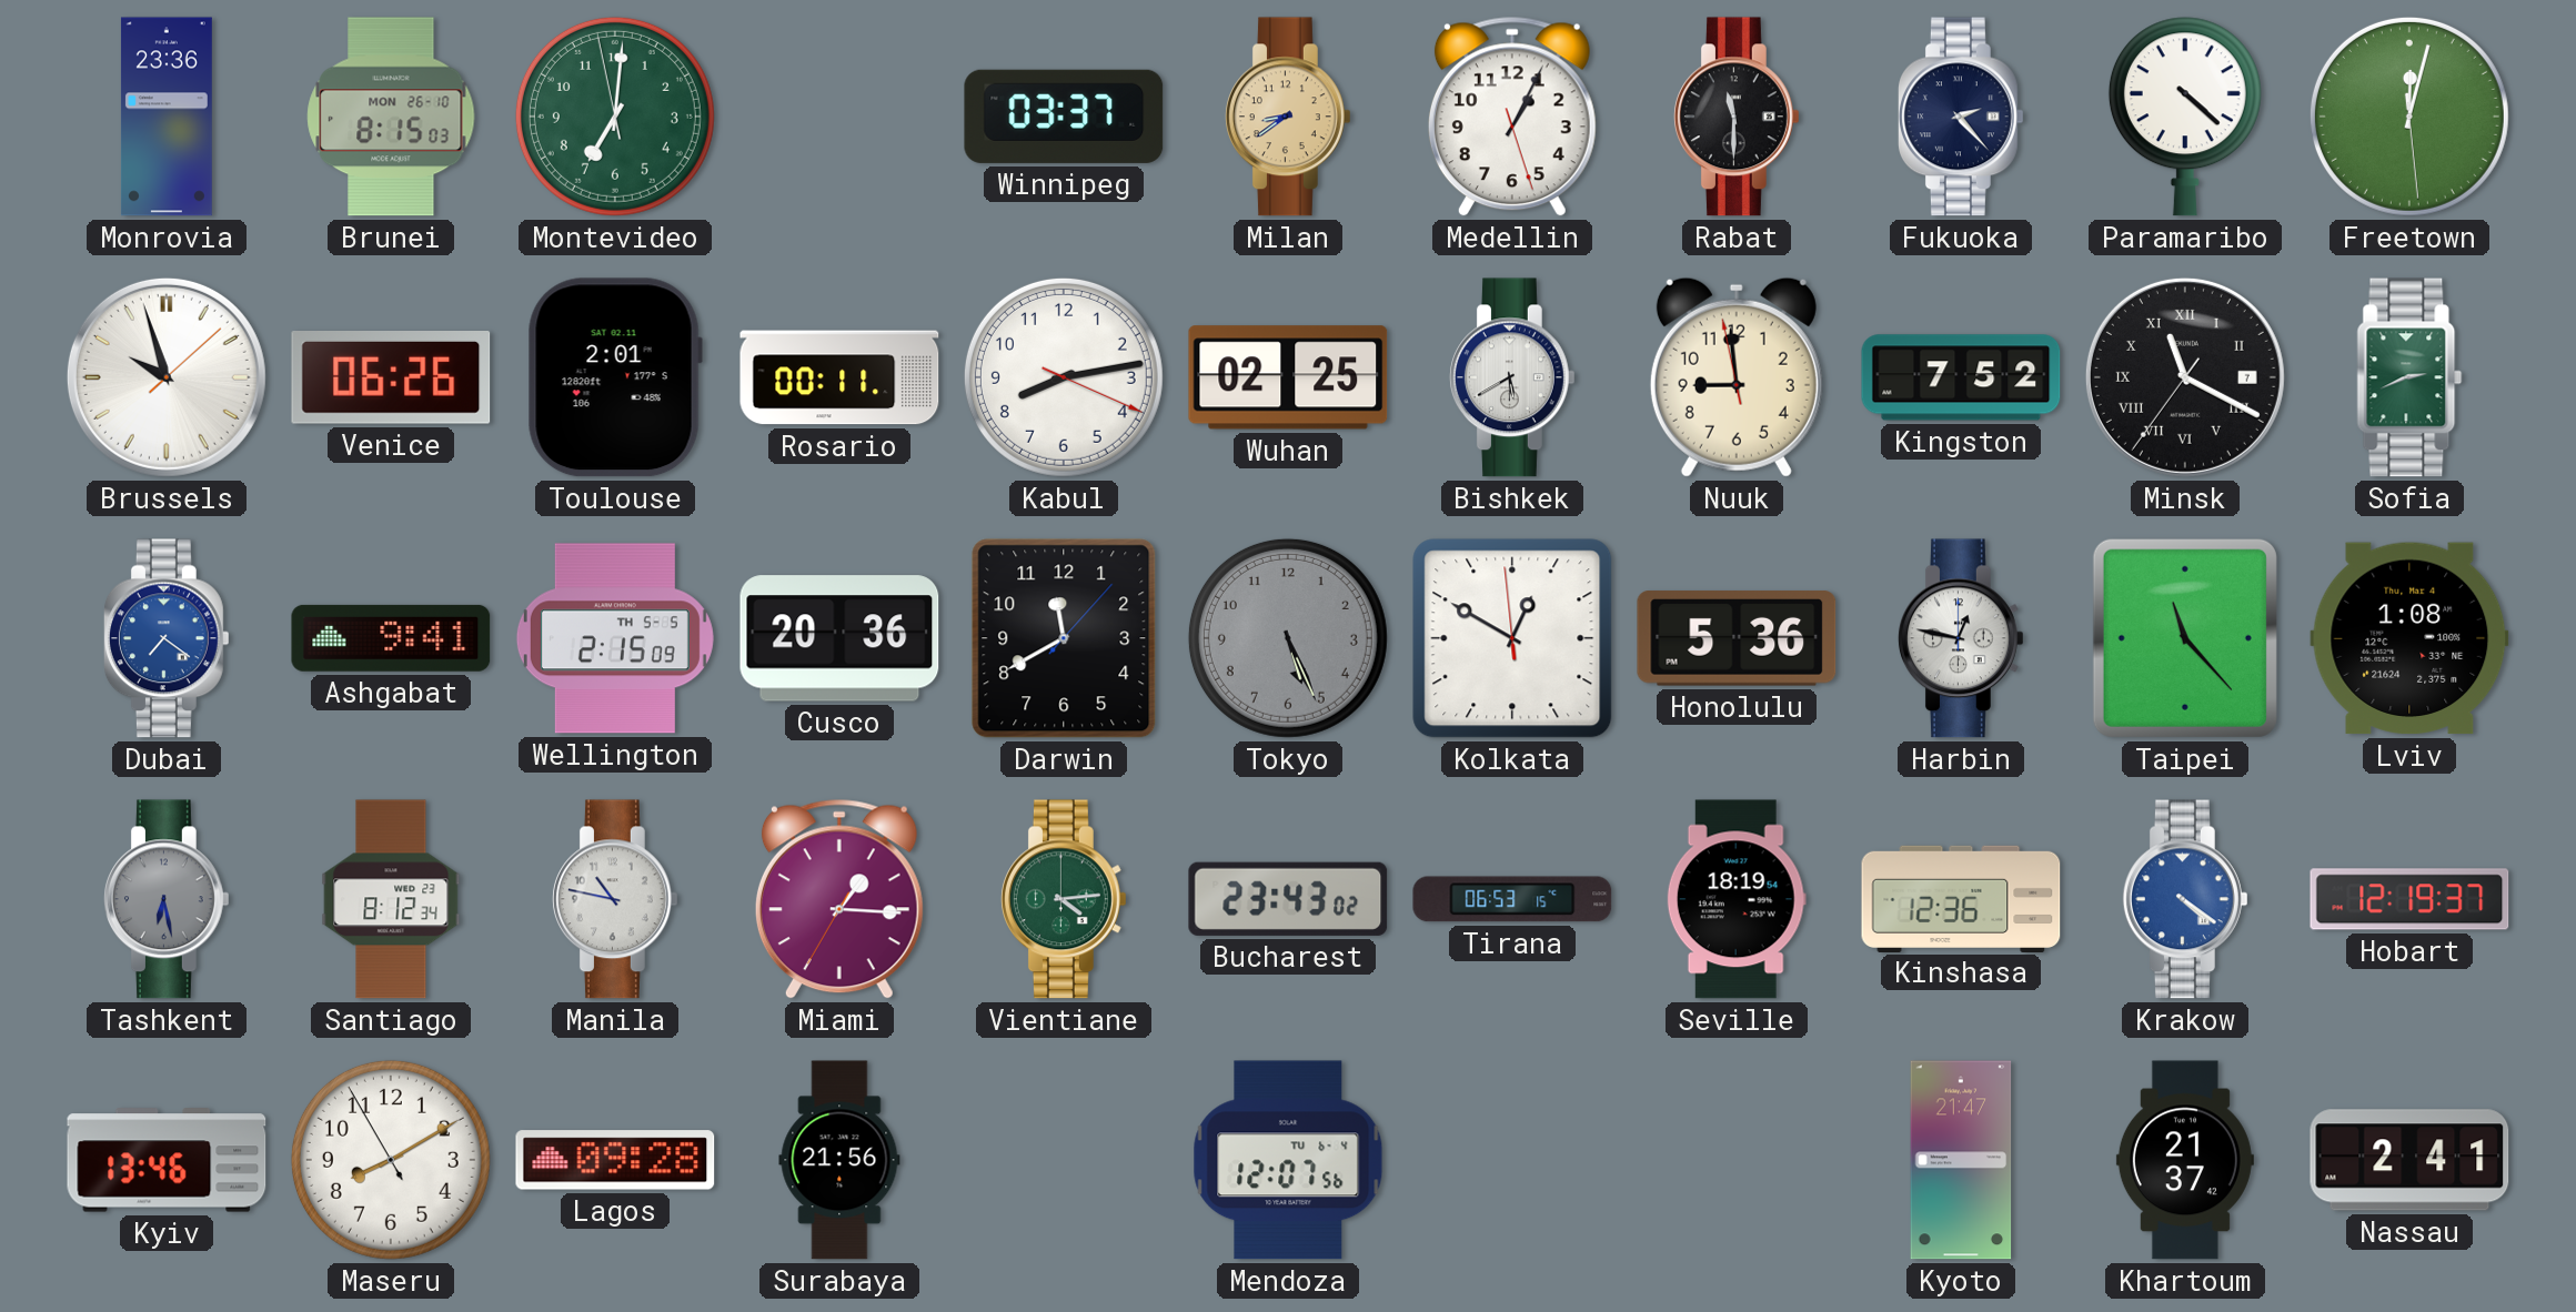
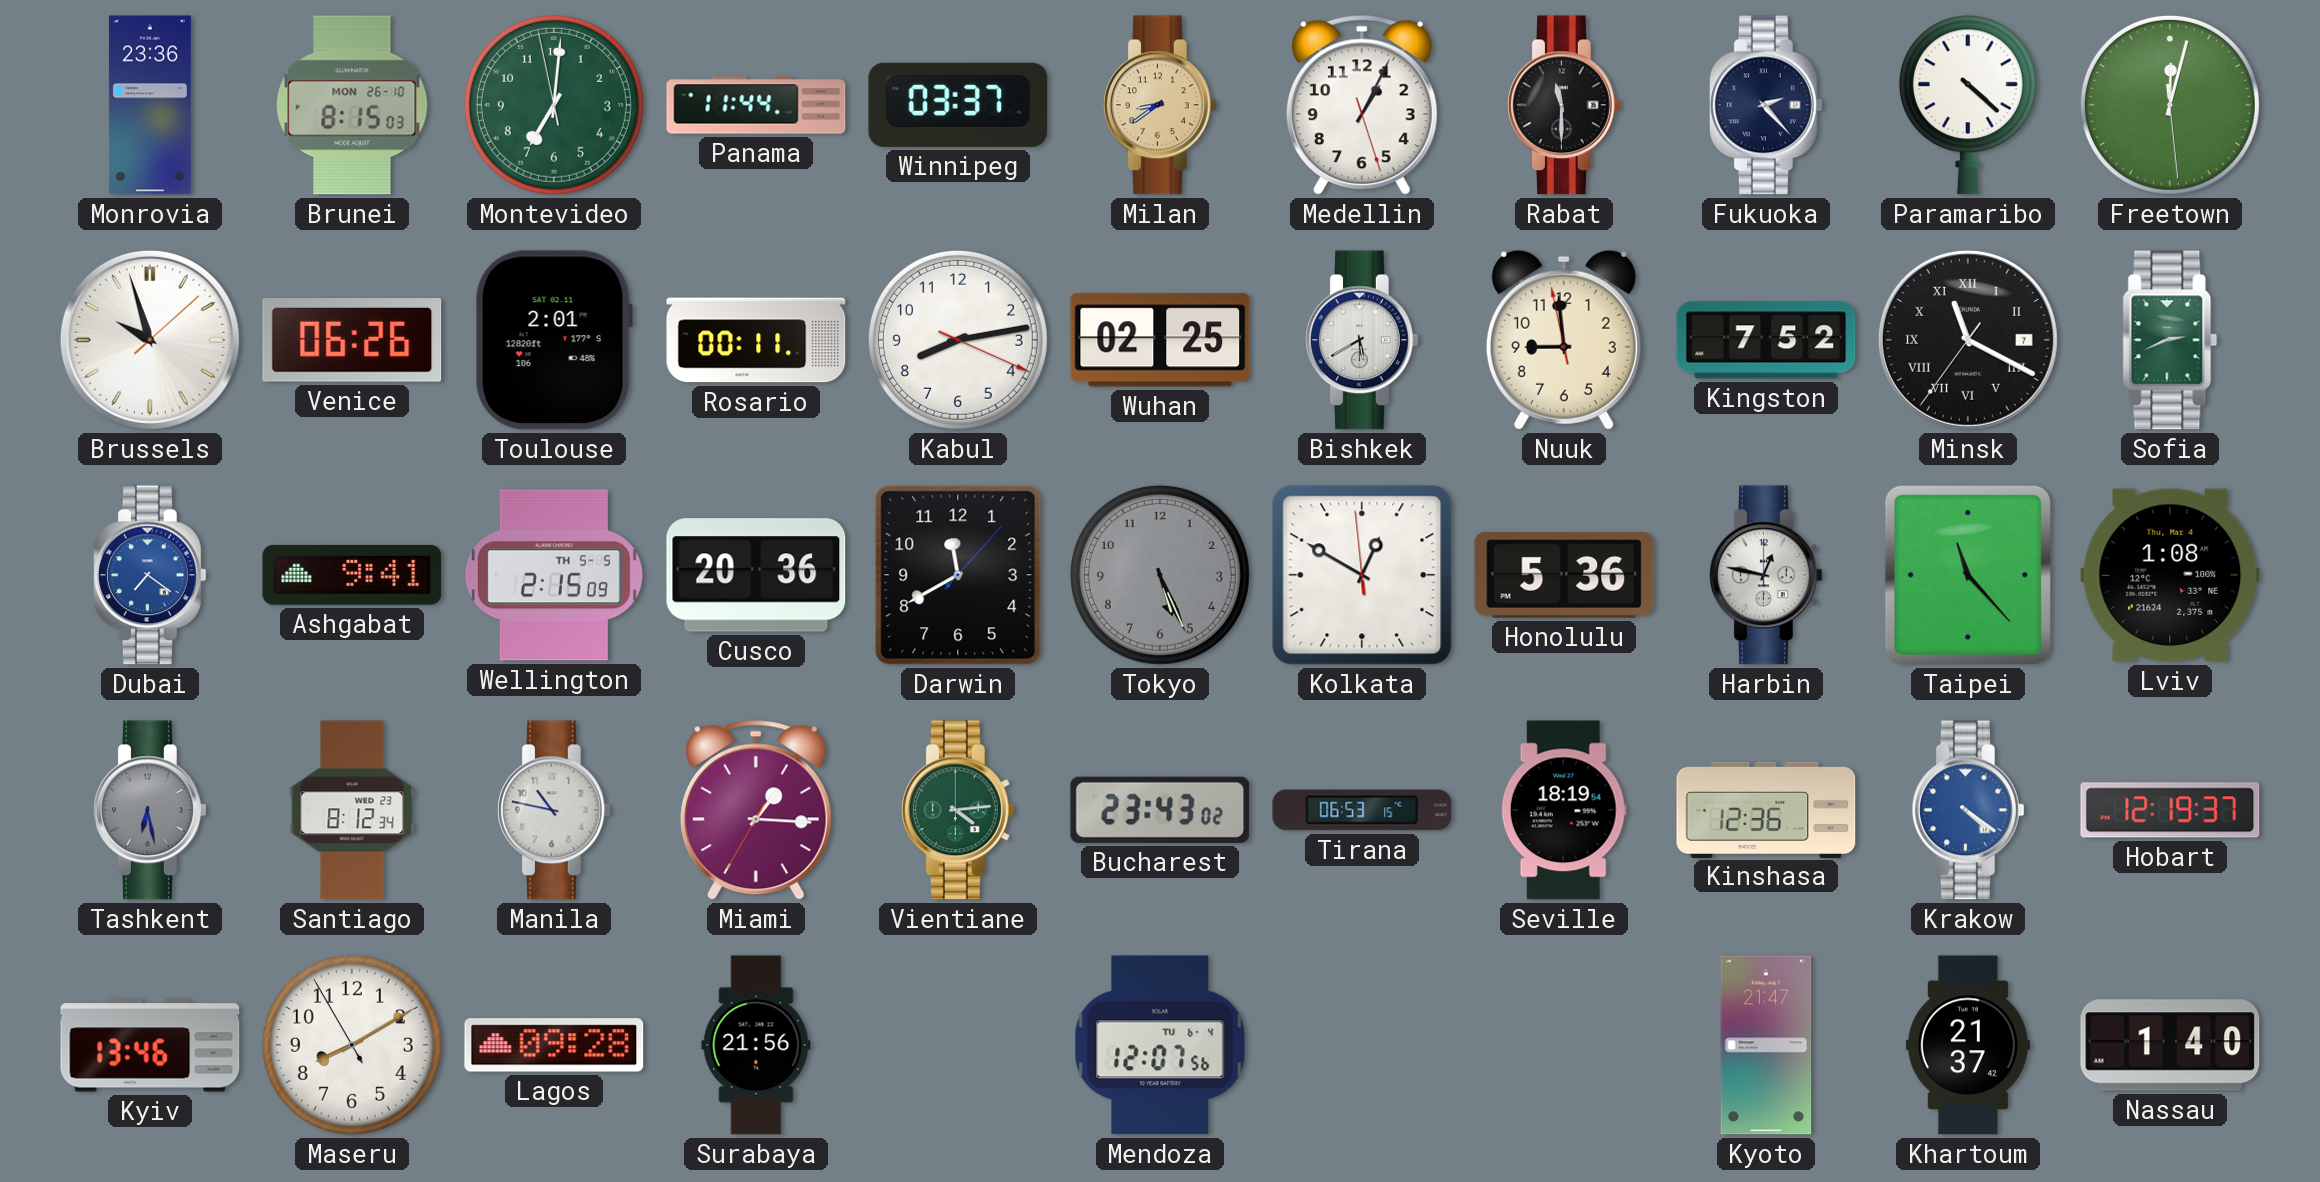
Panama: none -> 11:44 (756, 105)
Nassau: 2:41 -> 1:40 (2170, 1045)
